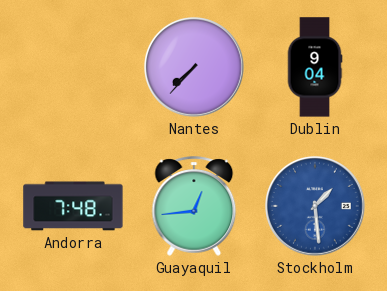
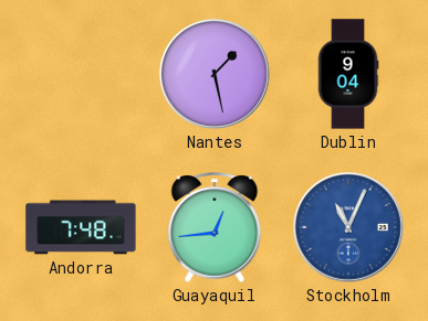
Nantes: 7:37 -> 1:28 (216, 75)
Stockholm: 1:29 -> 11:04 (349, 228)
